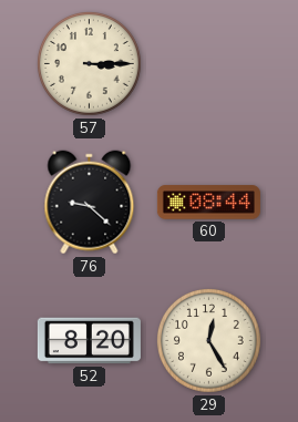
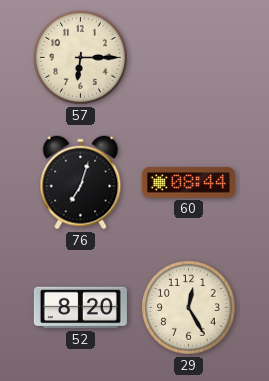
57: 3:15 -> 6:15 (81, 58)
76: 9:22 -> 7:03 (81, 183)
